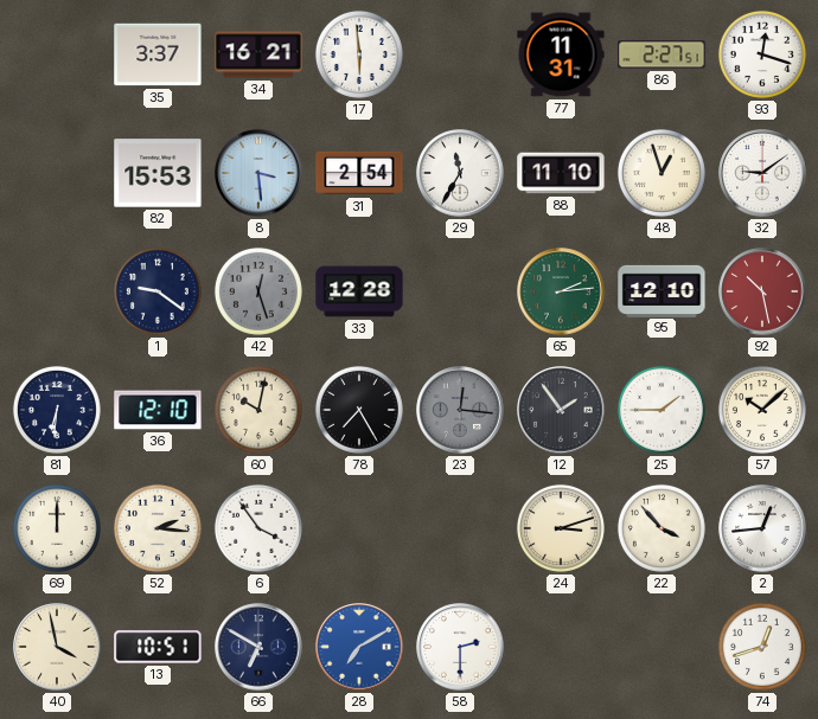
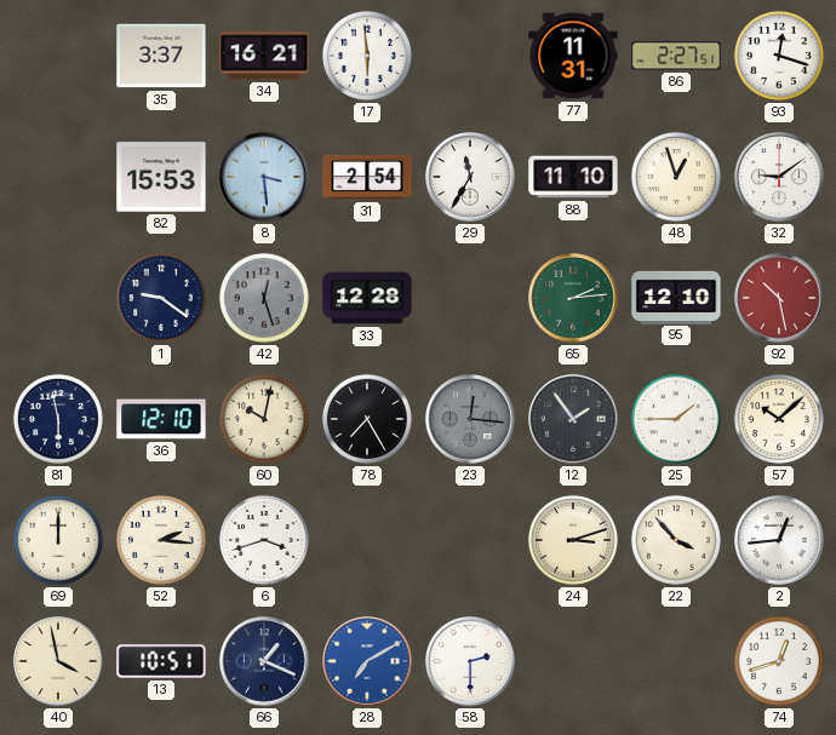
81: 6:31 -> 5:58 (58, 419)
6: 3:54 -> 3:42 (264, 540)
66: 6:50 -> 1:19 (264, 661)
